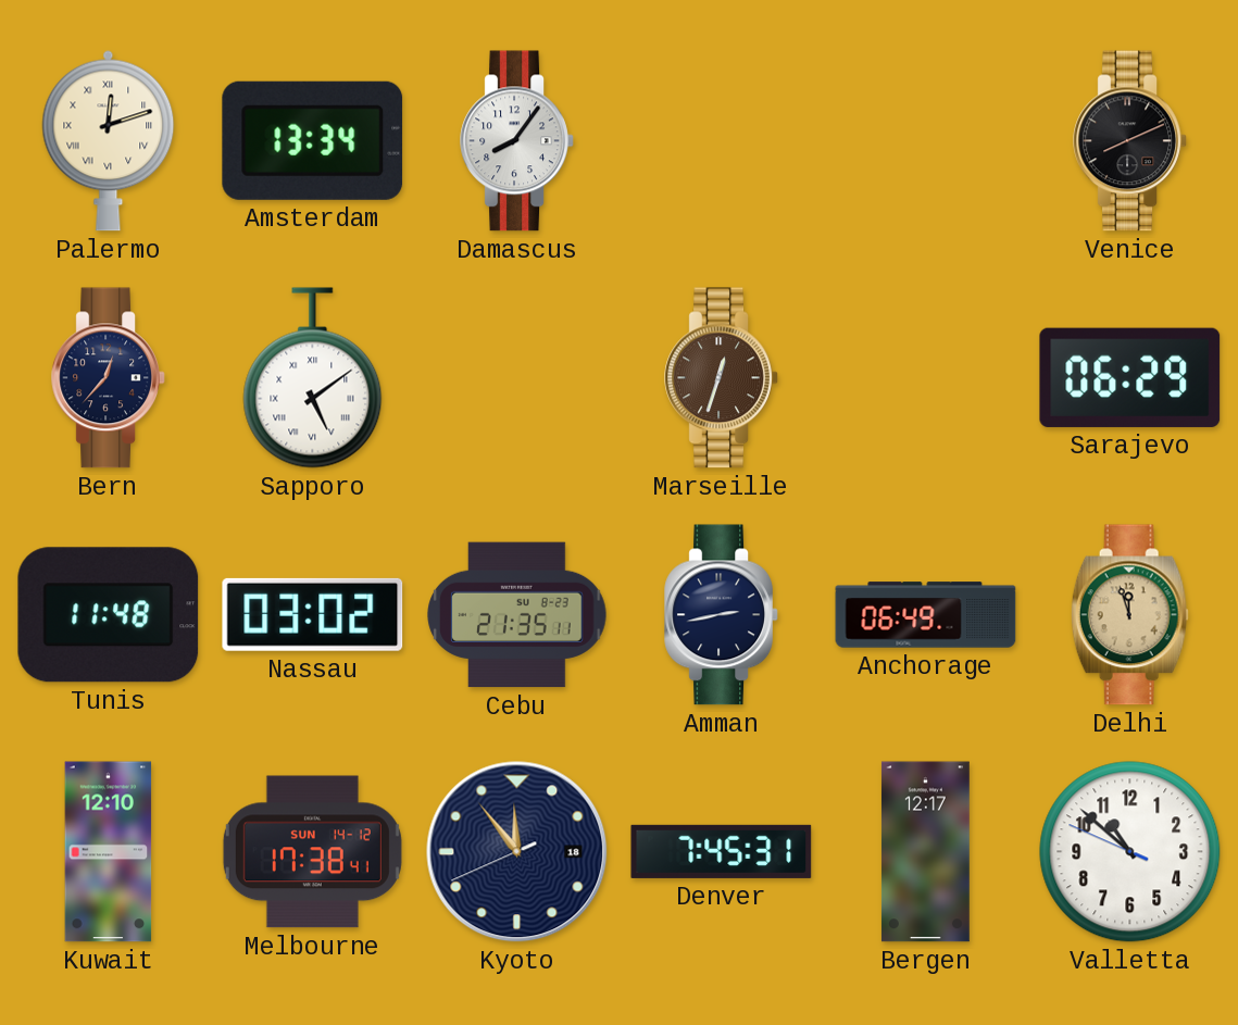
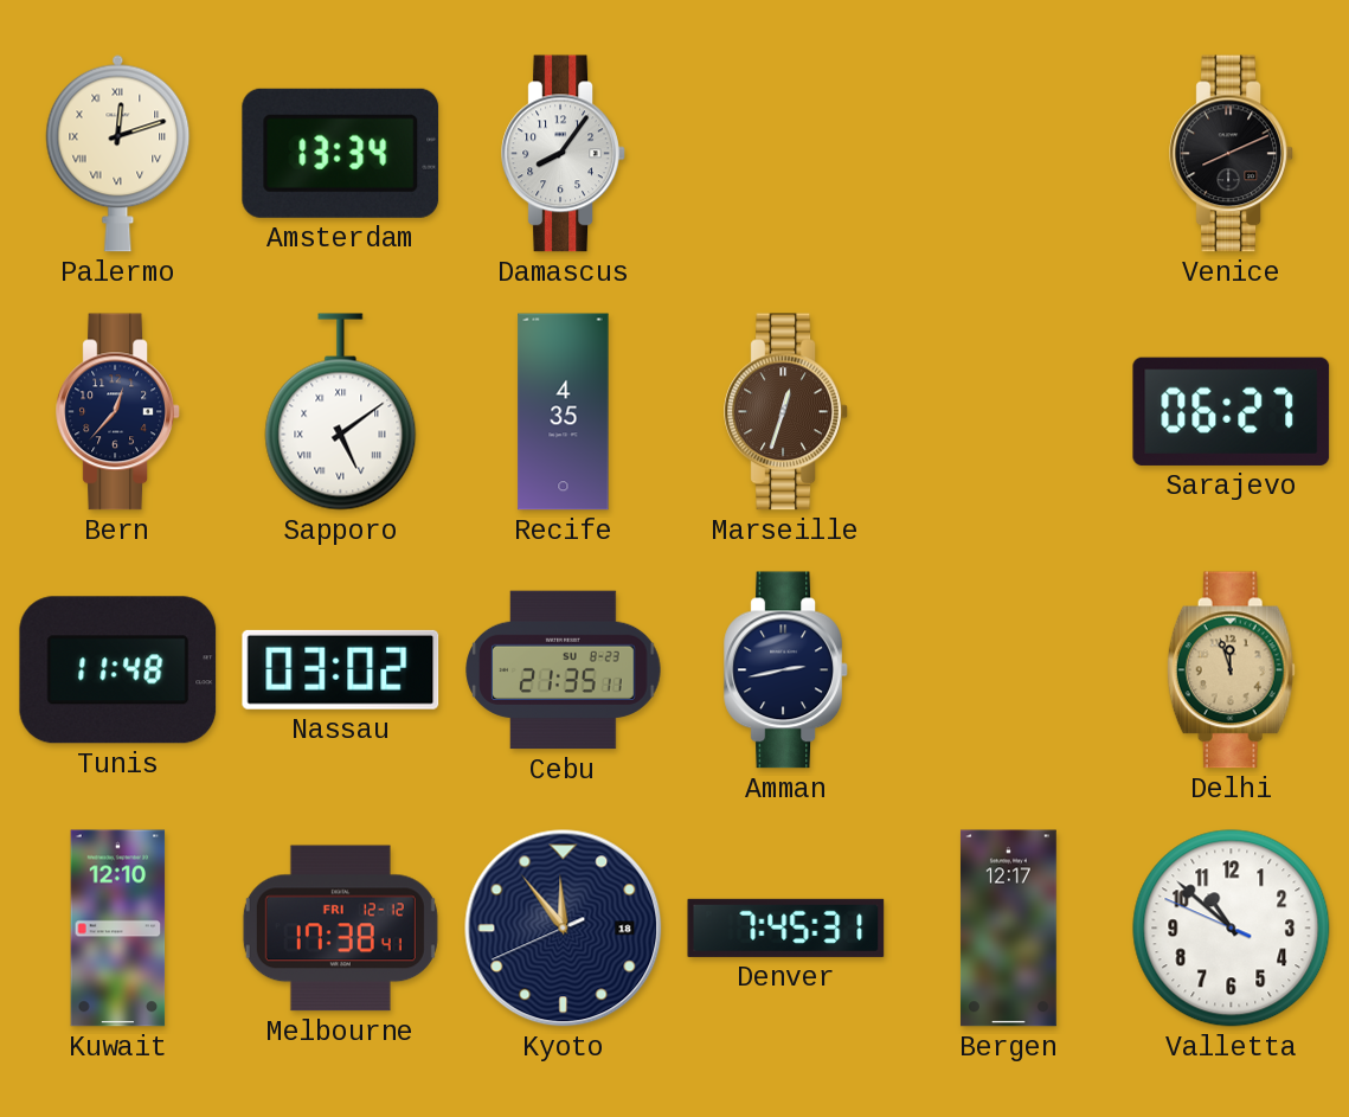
Recife: none -> 4:35 (564, 412)
Sarajevo: 06:29 -> 06:27 (1232, 411)
Anchorage: 06:49 -> none (926, 615)
Melbourne date: SUN 14-12 -> FRI 12-12 (340, 929)
